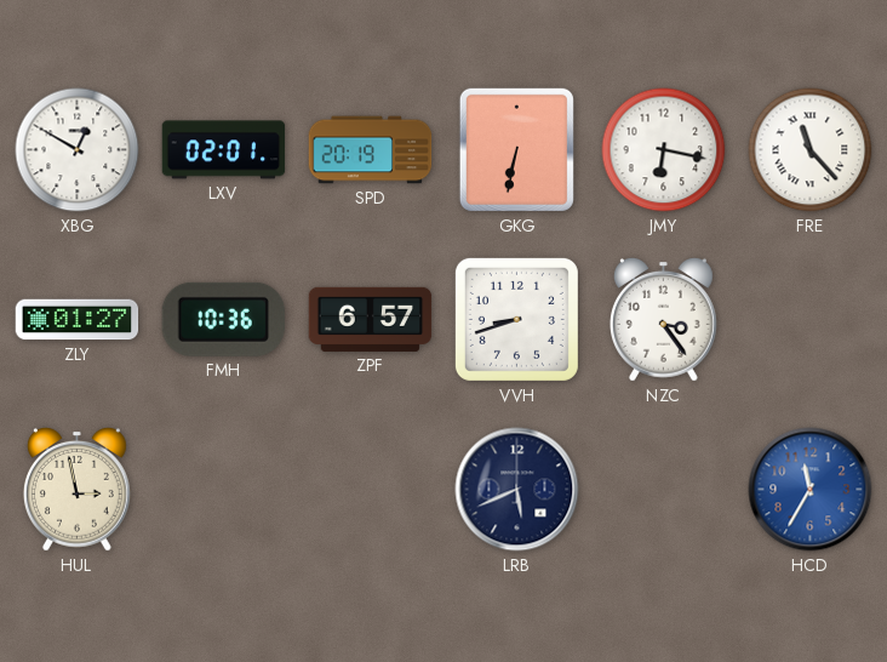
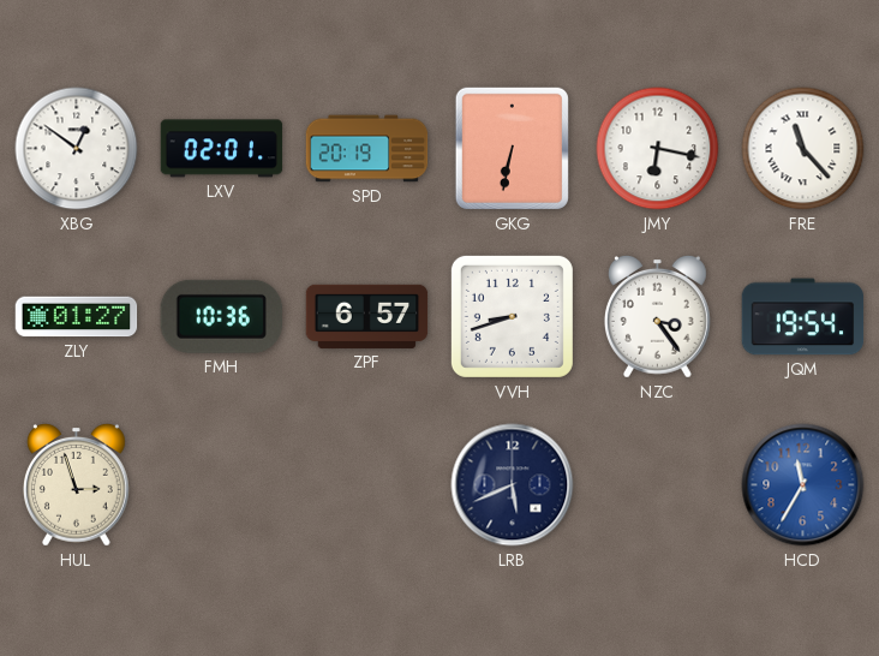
XBG: 12:50 -> 12:51 (77, 149)
JQM: none -> 19:54 (803, 317)
HUL: 2:58 -> 2:57 (76, 484)
